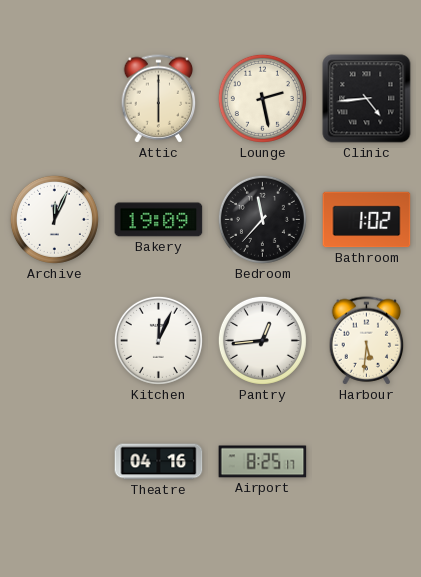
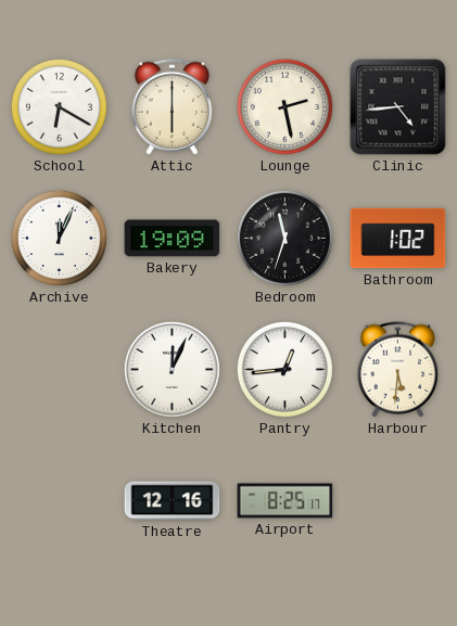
School: none -> 6:20 (59, 106)
Bedroom: 11:37 -> 11:33 (284, 238)
Theatre: 04:16 -> 12:16 (173, 501)
